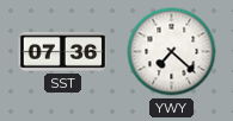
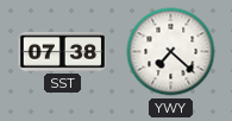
SST: 07:36 -> 07:38 (63, 51)
